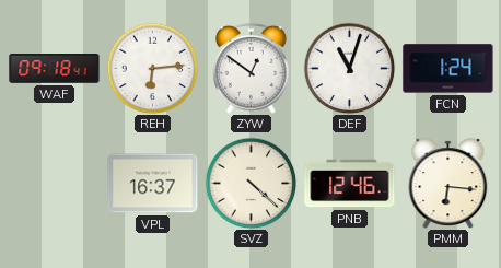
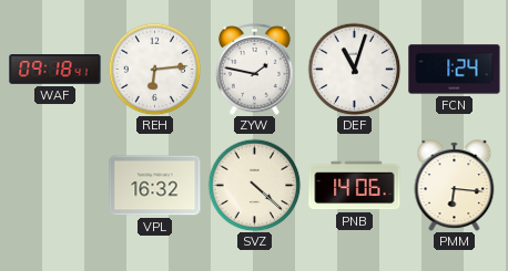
ZYW: 12:51 -> 1:47 (254, 69)
VPL: 16:37 -> 16:32 (155, 186)
PNB: 12:46 -> 14:06 (355, 186)
